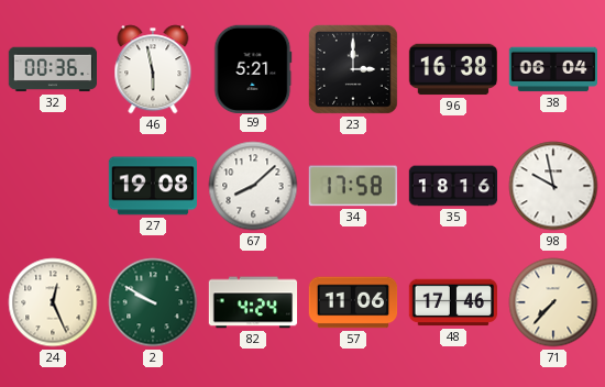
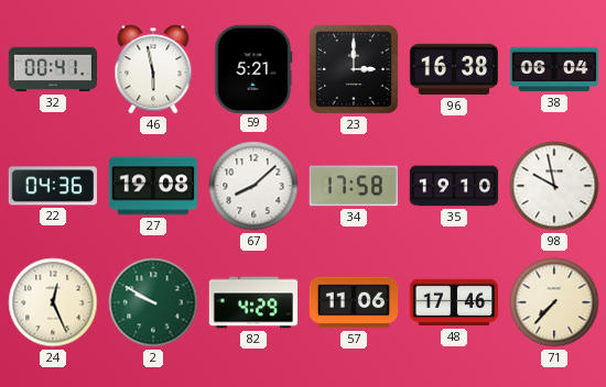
32: 00:36 -> 00:41 (52, 69)
22: none -> 04:36 (53, 186)
35: 18:16 -> 19:10 (454, 186)
82: 4:24 -> 4:29 (253, 302)
